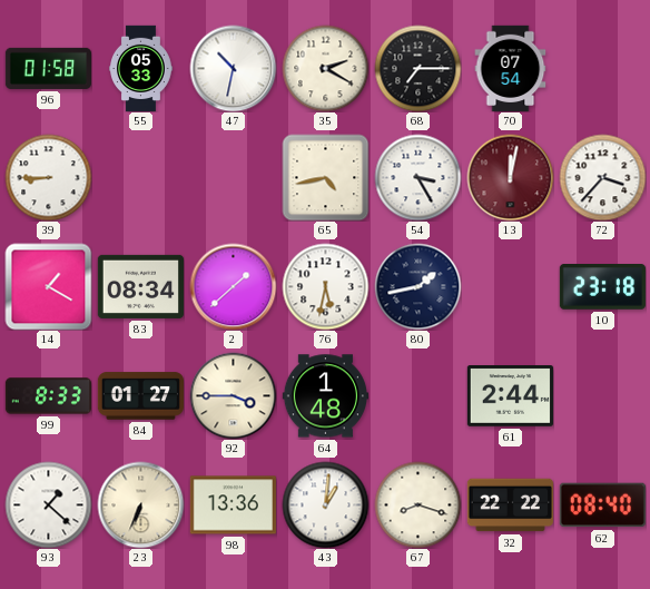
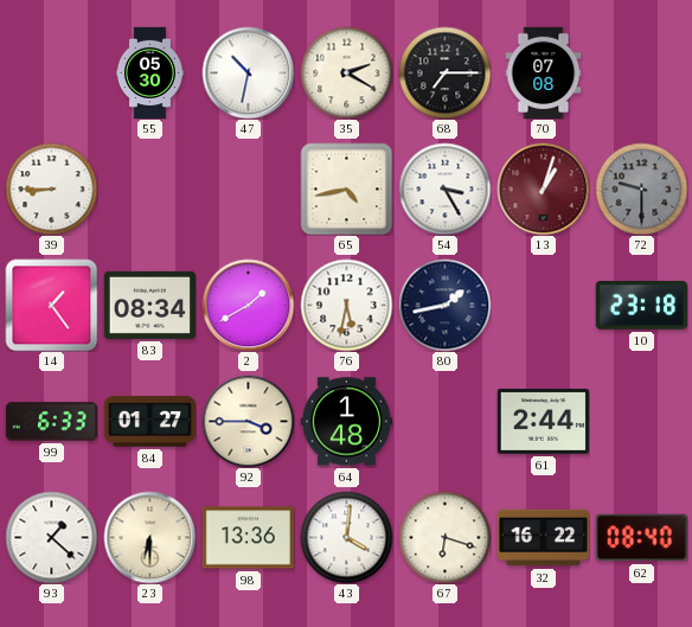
96: 01:58 -> none (48, 68)
55: 05:33 -> 05:30 (150, 72)
70: 07:54 -> 07:08 (544, 72)
13: 12:02 -> 1:03 (543, 188)
72: 3:37 -> 9:30 (641, 188)
72 dial: white -> grey (641, 188)
14: 1:20 -> 1:24 (51, 305)
2: 1:38 -> 1:40 (248, 305)
99: 8:33 -> 6:33 (51, 422)
23: 6:34 -> 6:30 (149, 537)
43: 1:01 -> 4:01 (346, 537)
67: 8:18 -> 6:18 (444, 537)
32: 22:22 -> 16:22 (543, 538)
